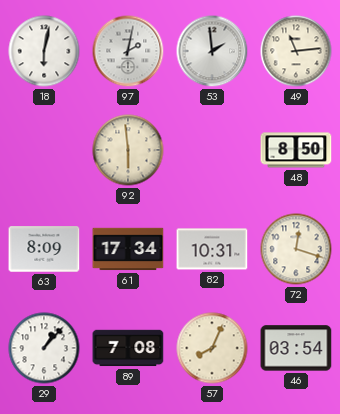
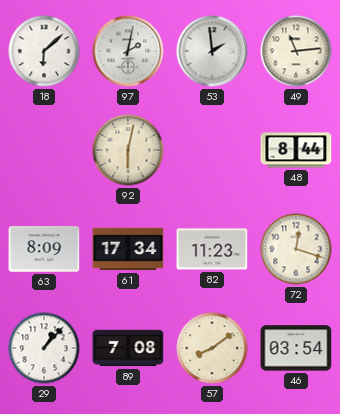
18: 6:02 -> 6:08 (44, 51)
92: 5:59 -> 6:02 (128, 150)
48: 8:50 -> 8:44 (296, 150)
82: 10:31 -> 11:23 (212, 249)
57: 8:04 -> 8:09 (212, 348)
